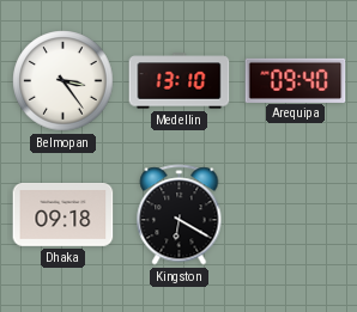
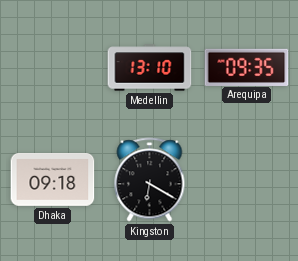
Belmopan: 3:24 -> none (63, 81)
Arequipa: 09:40 -> 09:35 (247, 67)
